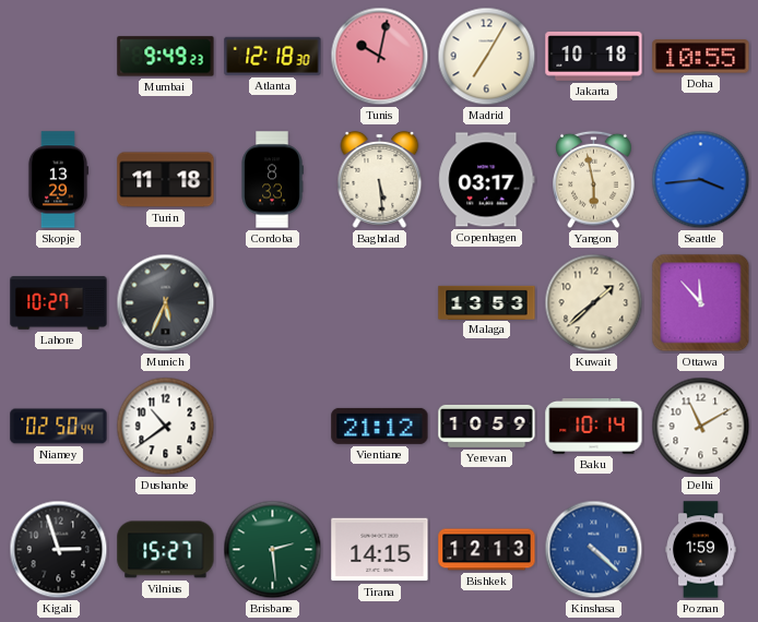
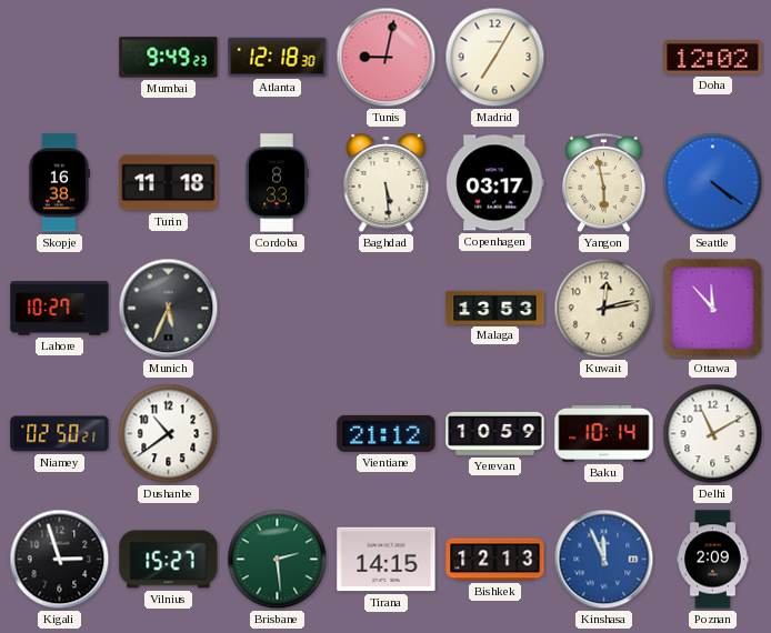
Tunis: 10:02 -> 9:02 (387, 58)
Jakarta: 10:18 -> none (594, 56)
Doha: 10:55 -> 12:02 (713, 58)
Skopje: 13:29 -> 16:38 (58, 183)
Seattle: 3:44 -> 4:21 (713, 183)
Kuwait: 1:38 -> 12:13 (604, 309)
Niamey: 02:50:44 -> 02:50:21 (60, 434)
Kinshasa: 4:22 -> 11:56 (604, 560)
Poznan: 1:59 -> 2:09 (713, 560)
